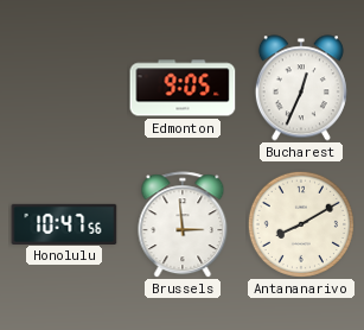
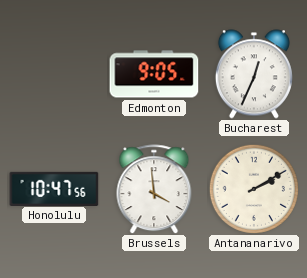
Brussels: 2:59 -> 3:59 (154, 189)
Antananarivo: 8:10 -> 2:10 (254, 189)
